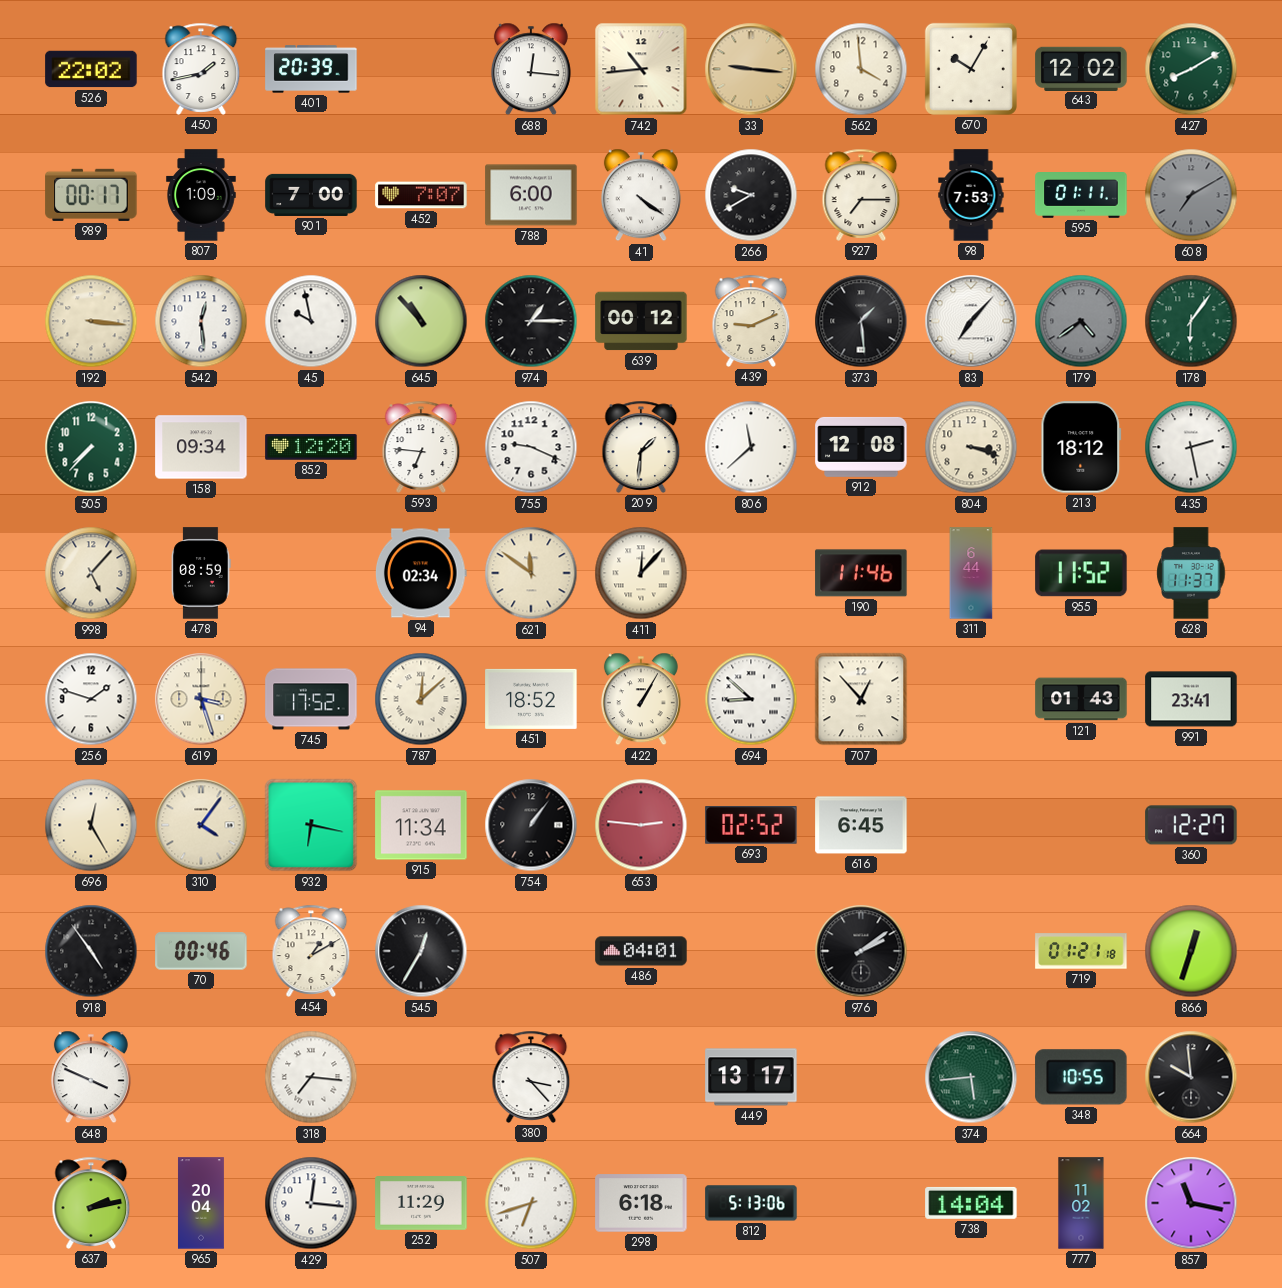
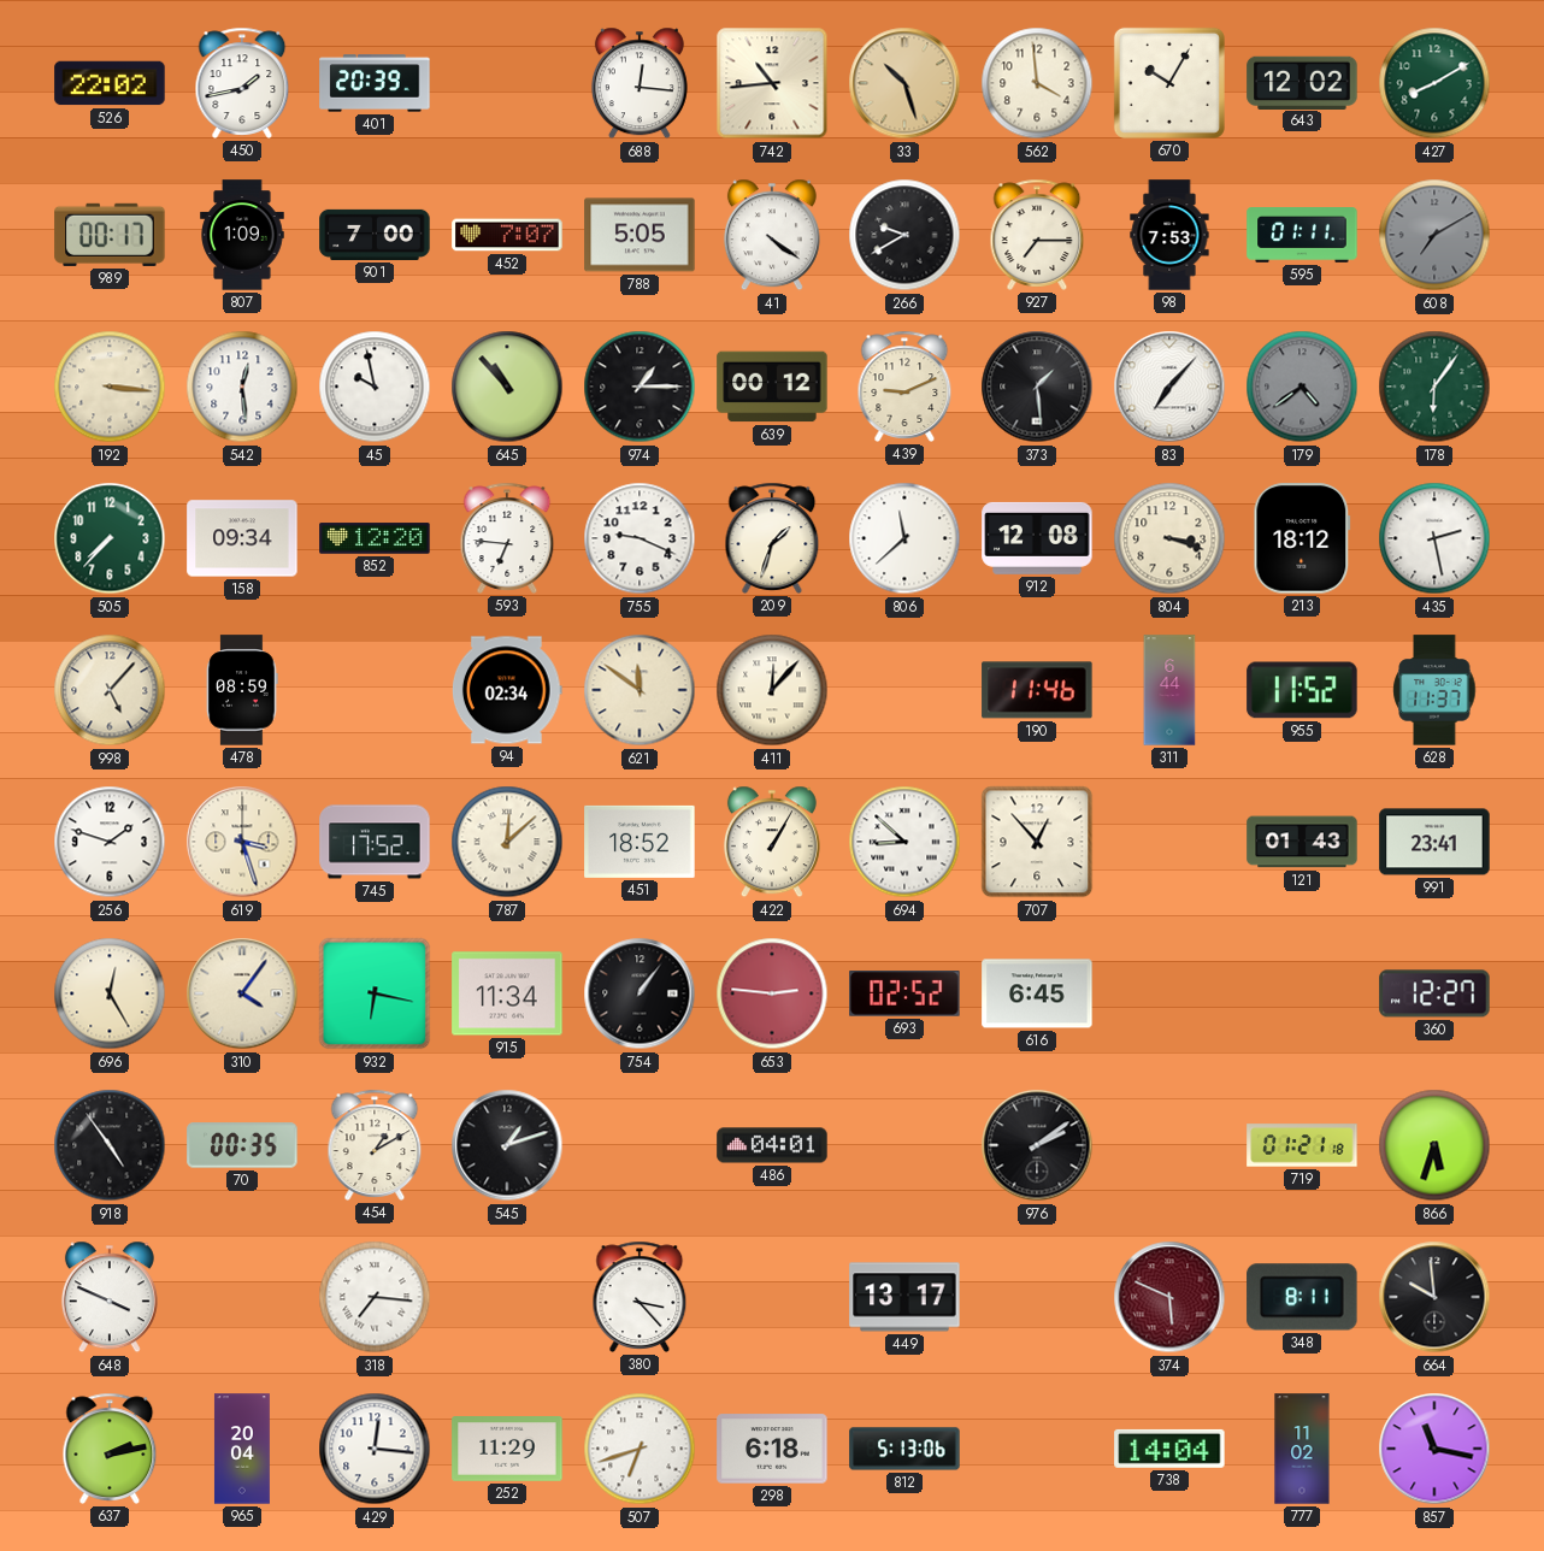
33: 9:16 -> 10:27 (904, 83)
788: 6:00 -> 5:05 (640, 235)
209: 1:31 -> 1:33 (772, 538)
70: 00:46 -> 00:35 (242, 1145)
545: 12:35 -> 1:12 (507, 1145)
866: 12:33 -> 5:33 (1434, 1145)
374: 5:44 -> 5:49 (1169, 1297)
374 dial: green -> burgundy (1169, 1297)
348: 10:55 -> 8:11 (1302, 1297)
